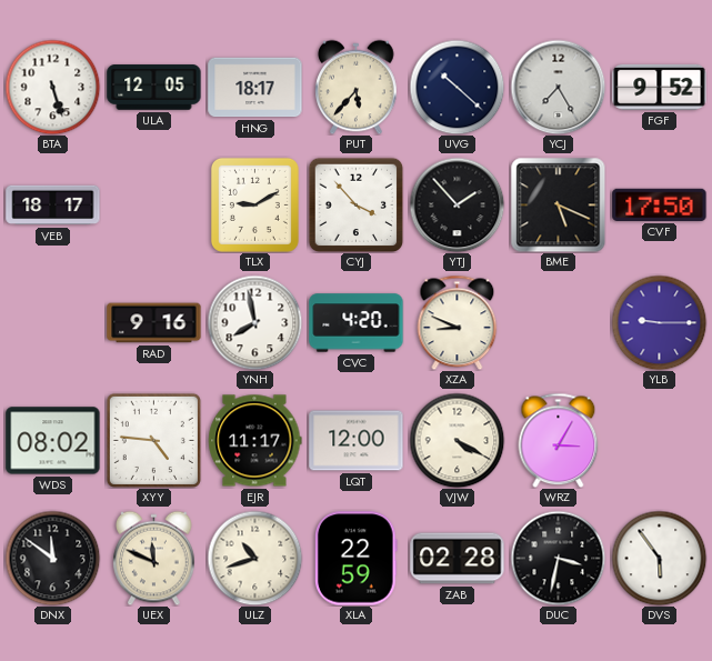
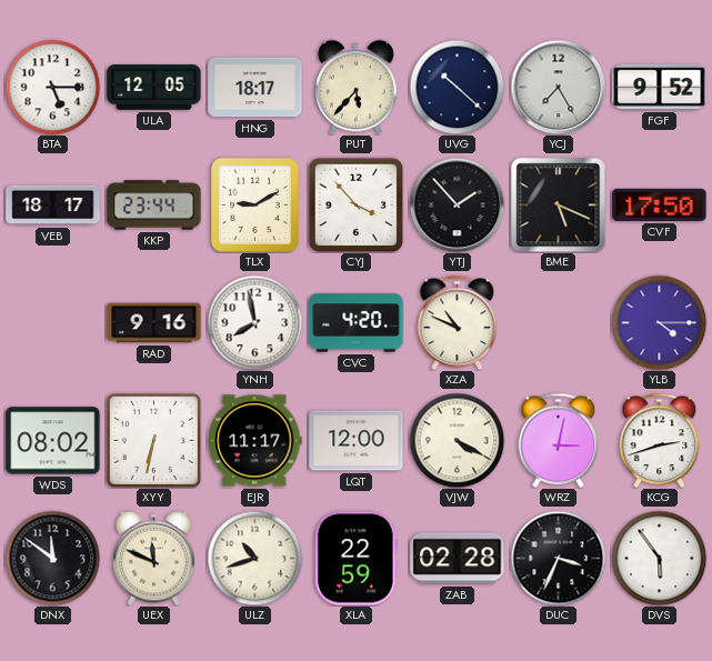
BTA: 5:27 -> 5:15 (52, 87)
KKP: none -> 23:44 (154, 206)
XZA: 8:49 -> 10:49 (458, 322)
YLB: 9:15 -> 4:15 (659, 322)
XYY: 4:46 -> 6:32 (153, 440)
WRZ: 3:05 -> 3:02 (559, 440)
KCG: none -> 2:42 (660, 440)
DUC: 3:32 -> 3:34 (558, 558)
